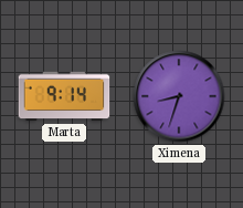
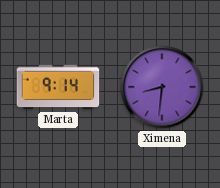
Ximena: 8:33 -> 8:31 (162, 87)
